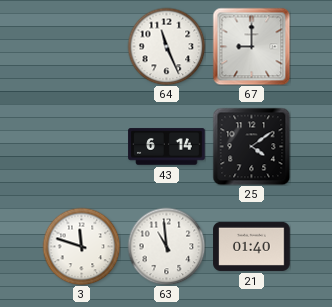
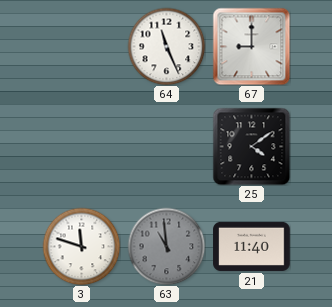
43: 6:14 -> none (167, 147)
63 dial: white -> grey (166, 246)
21: 01:40 -> 11:40 (252, 246)
